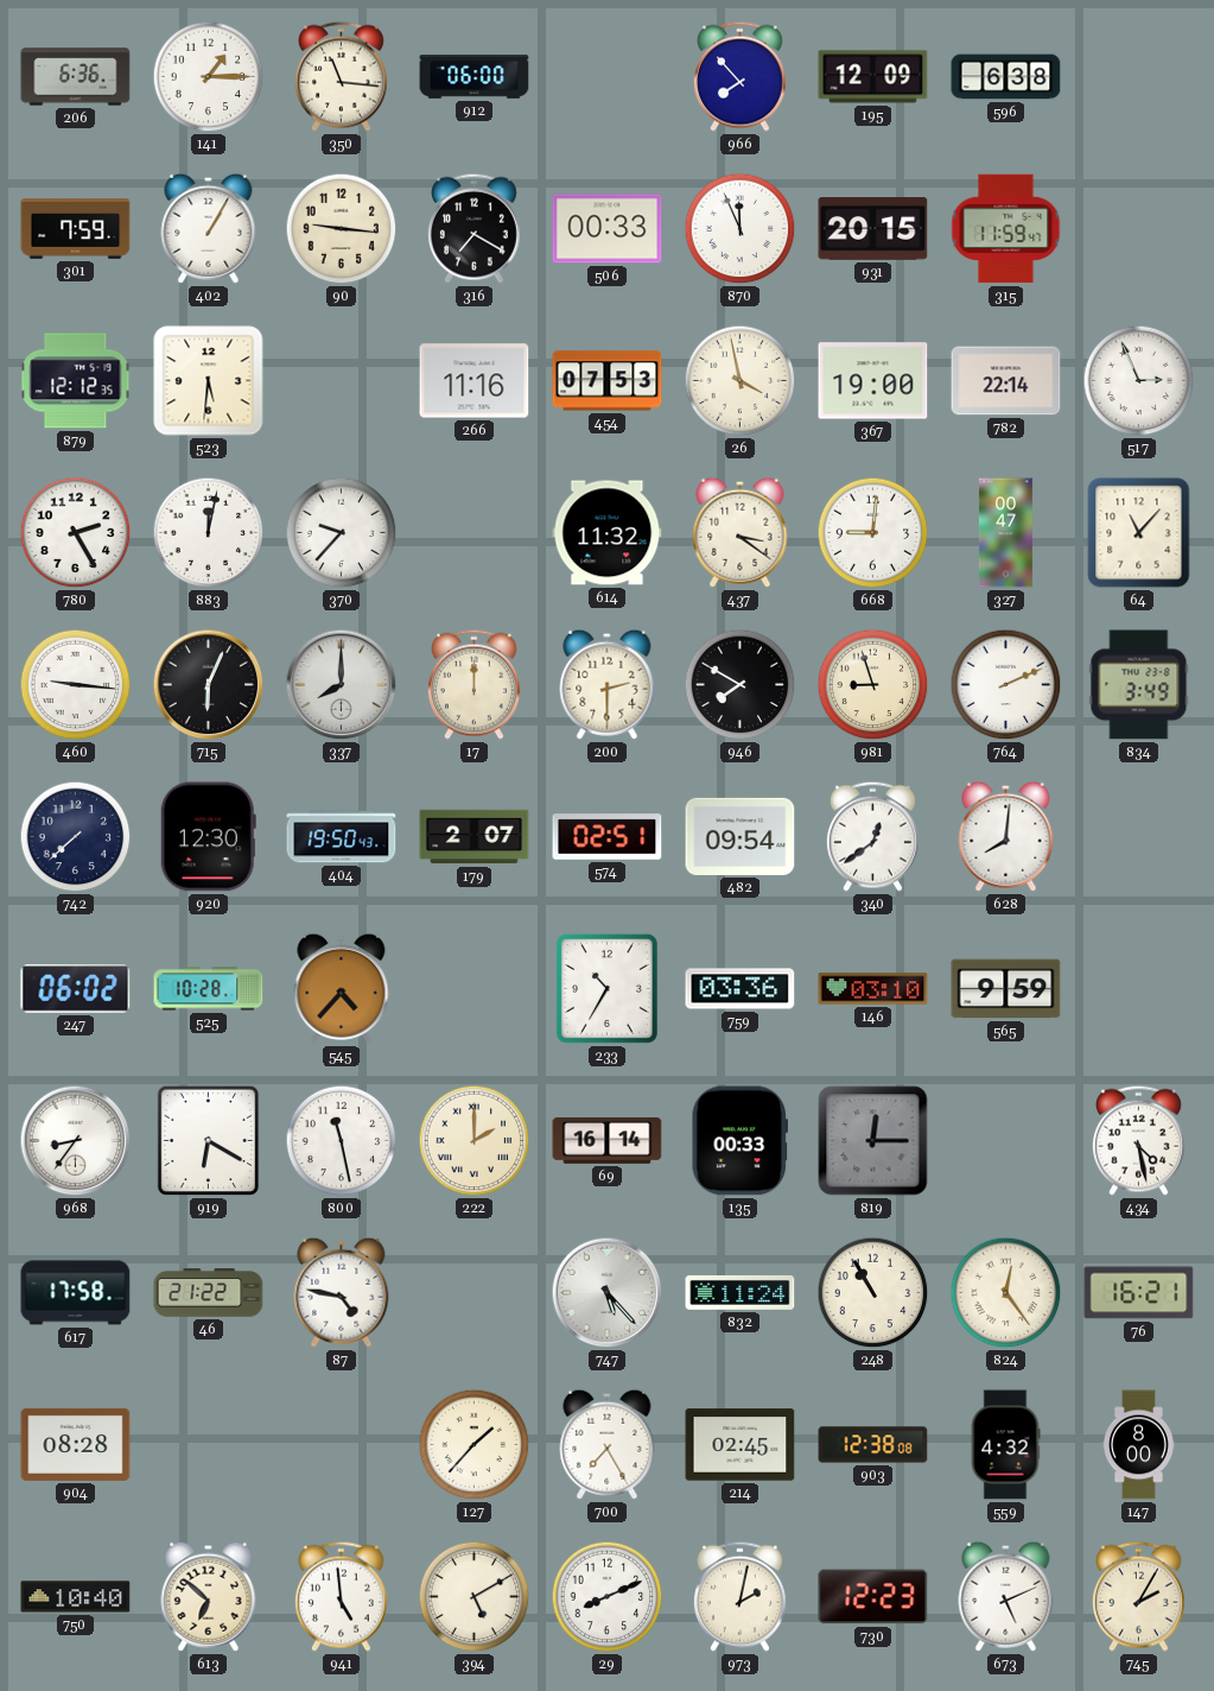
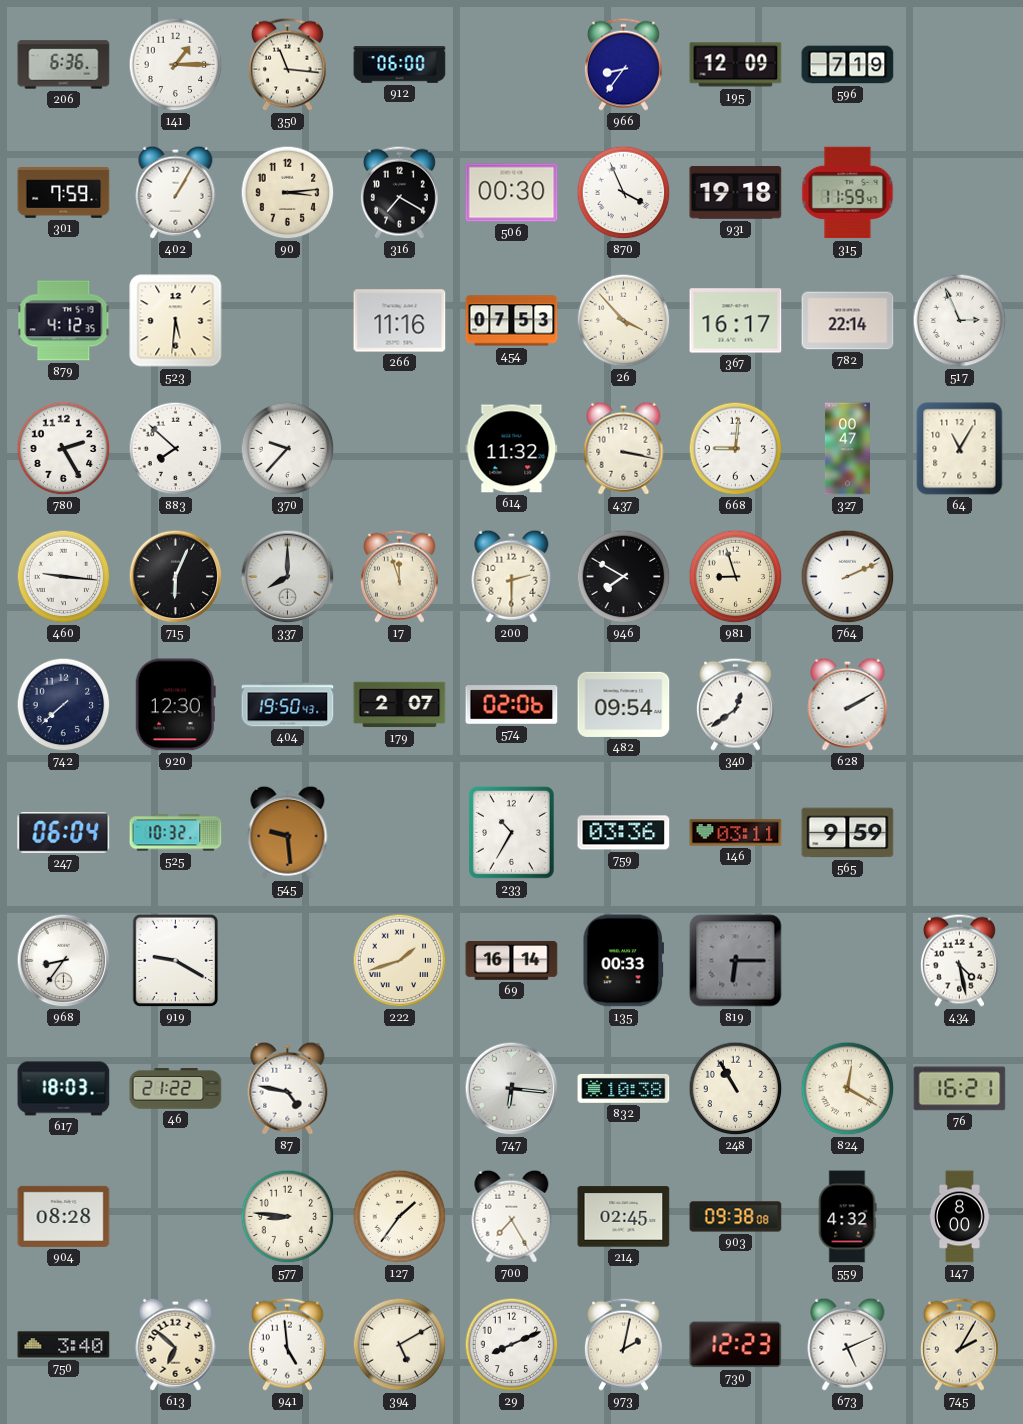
966: 7:53 -> 8:36 (623, 64)
596: 6:38 -> 7:19 (848, 65)
90: 9:16 -> 3:14 (288, 193)
506: 00:33 -> 00:30 (512, 193)
870: 11:56 -> 3:56 (624, 193)
931: 20:15 -> 19:18 (736, 193)
879: 12:12 -> 4:12 (64, 321)
26: 3:58 -> 3:53 (624, 321)
367: 19:00 -> 16:17 (736, 321)
883: 12:02 -> 7:52 (176, 449)
437: 3:21 -> 3:17 (624, 448)
64: 11:07 -> 11:05 (960, 449)
17: 12:00 -> 11:57 (399, 576)
834: 3:49 -> none (1139, 685)
574: 02:51 -> 02:06 (512, 705)
628: 8:01 -> 2:10 (848, 704)
247: 06:02 -> 06:04 (64, 833)
525: 10:28 -> 10:32 (176, 833)
545: 4:37 -> 9:29 (288, 832)
146: 03:10 -> 03:11 (736, 833)
919: 6:20 -> 9:20 (176, 961)
800: 11:28 -> none (342, 1141)
222: 2:00 -> 1:42 (400, 961)
819: 12:15 -> 6:15 (736, 961)
617: 17:58 -> 18:03 (64, 1089)
747: 5:23 -> 6:16 (512, 1089)
832: 11:24 -> 10:38 (624, 1088)
824: 12:24 -> 12:20 (848, 1089)
577: none -> 8:46 (288, 1217)
127: 1:37 -> 1:36 (400, 1217)
903: 12:38 -> 09:38 (736, 1217)
750: 10:40 -> 3:40 (64, 1345)
